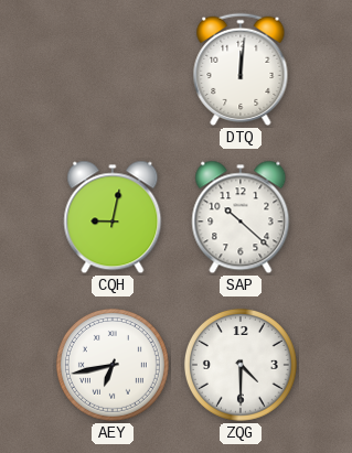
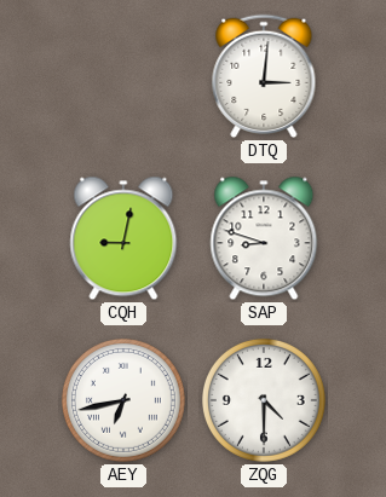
DTQ: 12:01 -> 3:01 (264, 76)
SAP: 10:22 -> 8:48 (264, 238)
